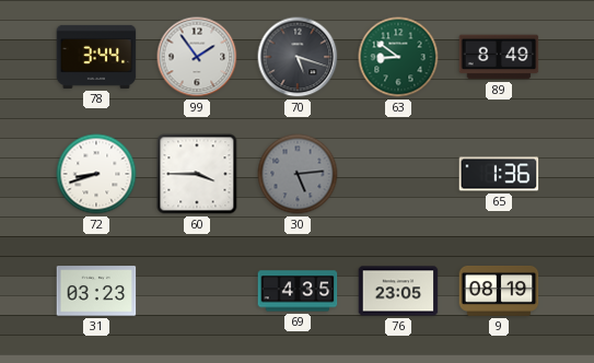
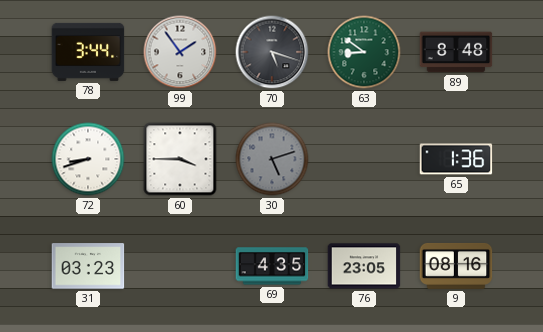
89: 8:49 -> 8:48 (456, 52)
30: 5:14 -> 5:12 (272, 159)
9: 08:19 -> 08:16 (456, 266)
